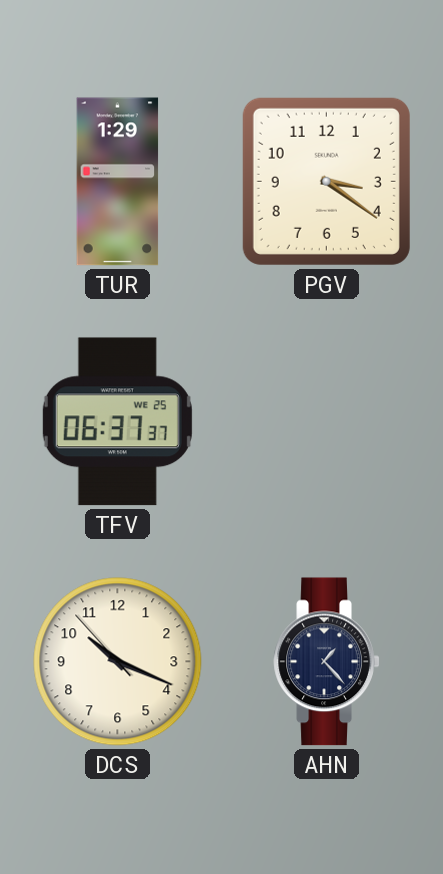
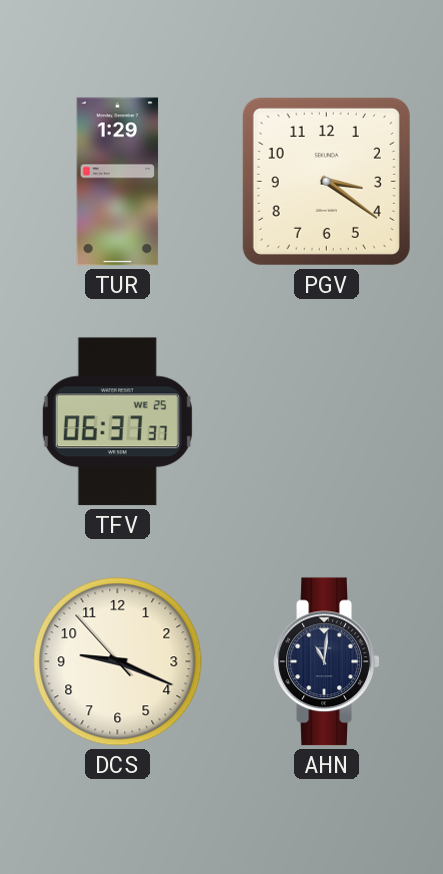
DCS: 10:18 -> 9:18 (118, 662)
AHN: 1:23 -> 11:01 (327, 662)
